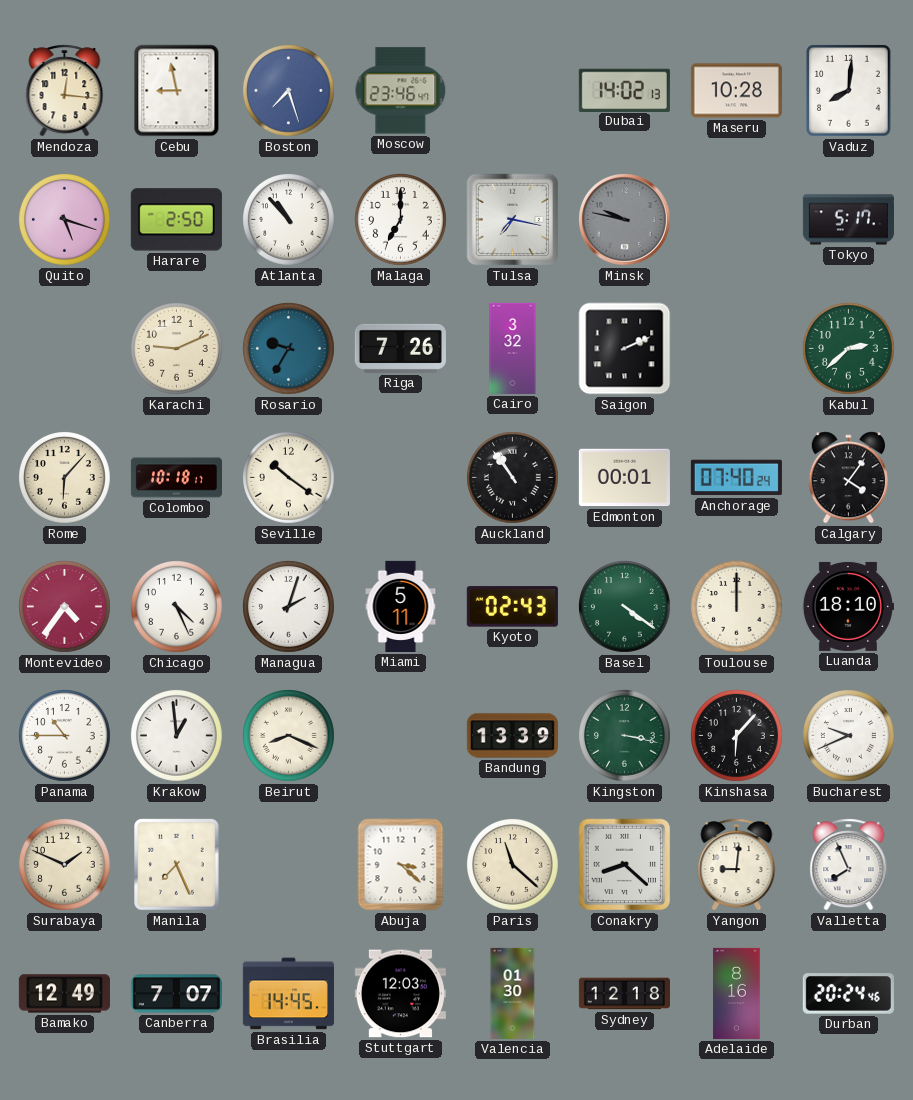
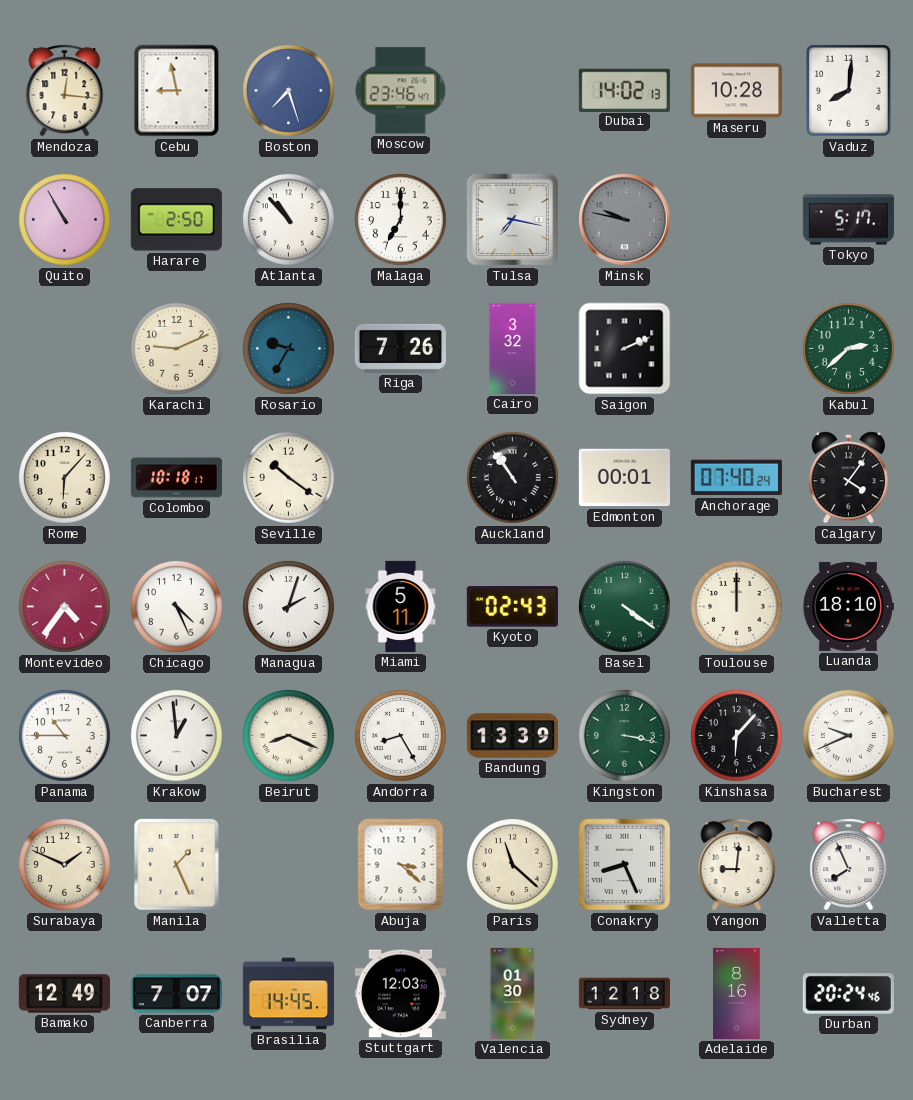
Quito: 5:18 -> 10:55 (65, 220)
Andorra: none -> 8:25 (401, 736)
Manila: 7:26 -> 1:26 (177, 865)
Conakry: 8:22 -> 8:26 (625, 865)
